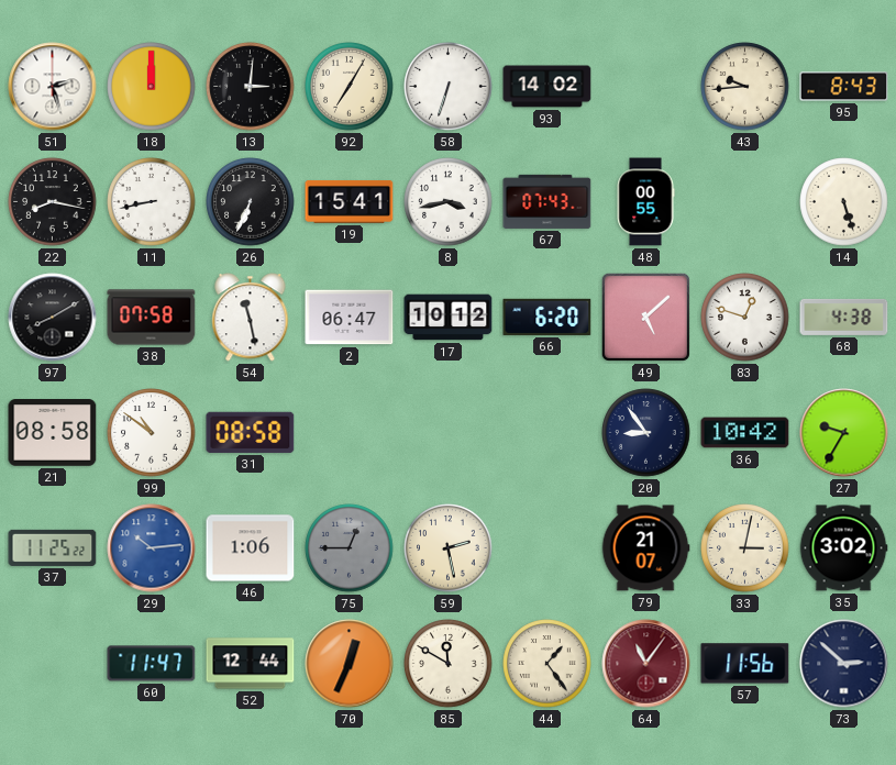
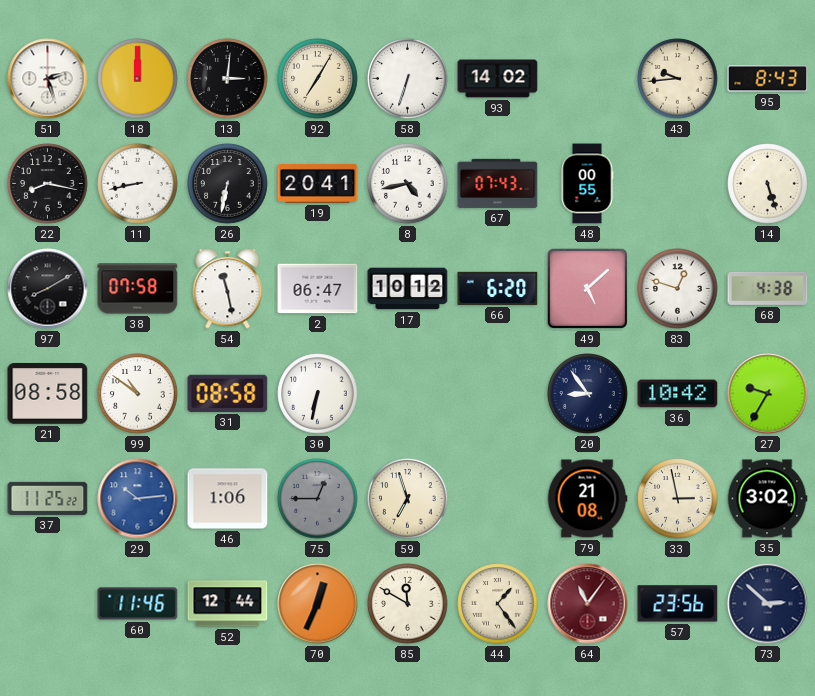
26: 6:34 -> 6:32 (228, 184)
19: 15:41 -> 20:41 (318, 183)
8: 3:43 -> 4:43 (408, 184)
30: none -> 6:32 (318, 394)
59: 2:28 -> 6:57 (408, 499)
79: 21:07 -> 21:08 (587, 499)
33: 3:02 -> 2:58 (678, 499)
60: 11:47 -> 11:46 (138, 604)
57: 11:56 -> 23:56 (678, 604)
